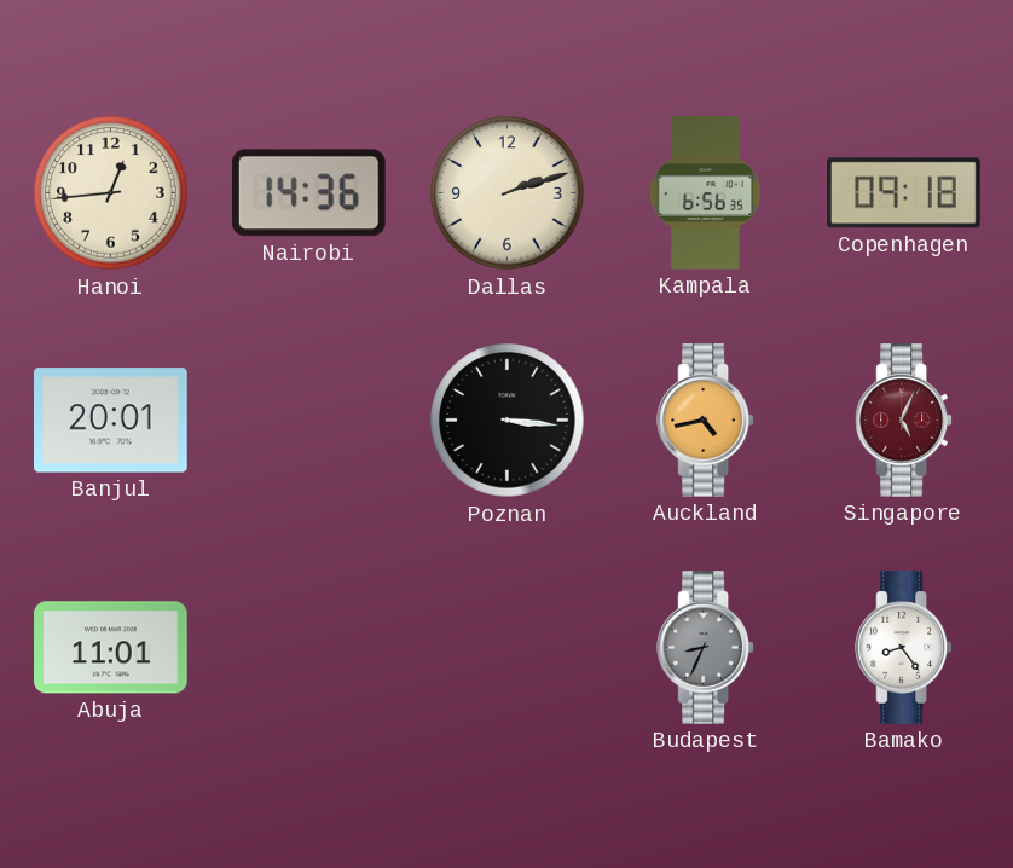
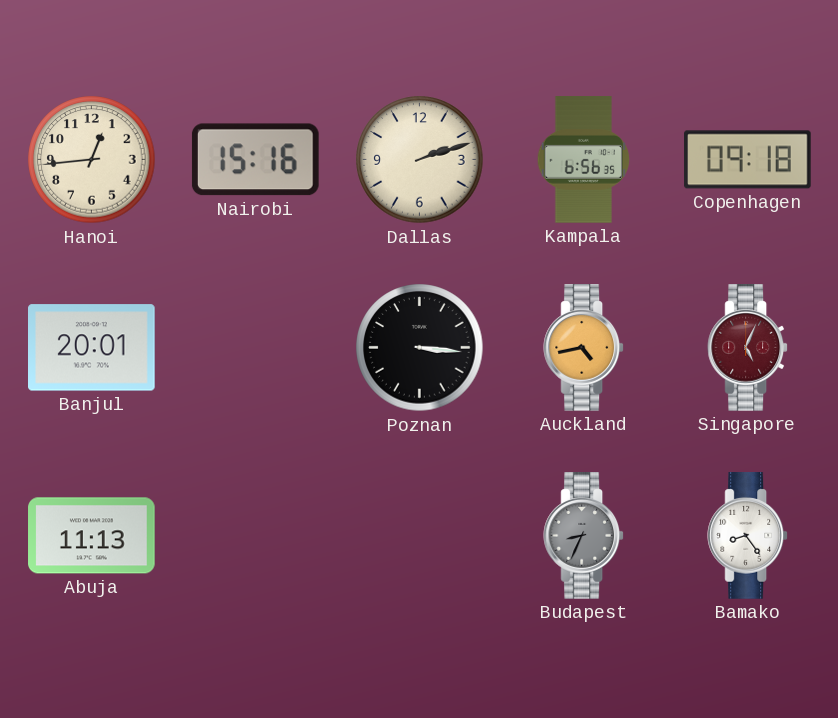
Nairobi: 14:36 -> 15:16 (255, 160)
Abuja: 11:01 -> 11:13 (92, 536)
